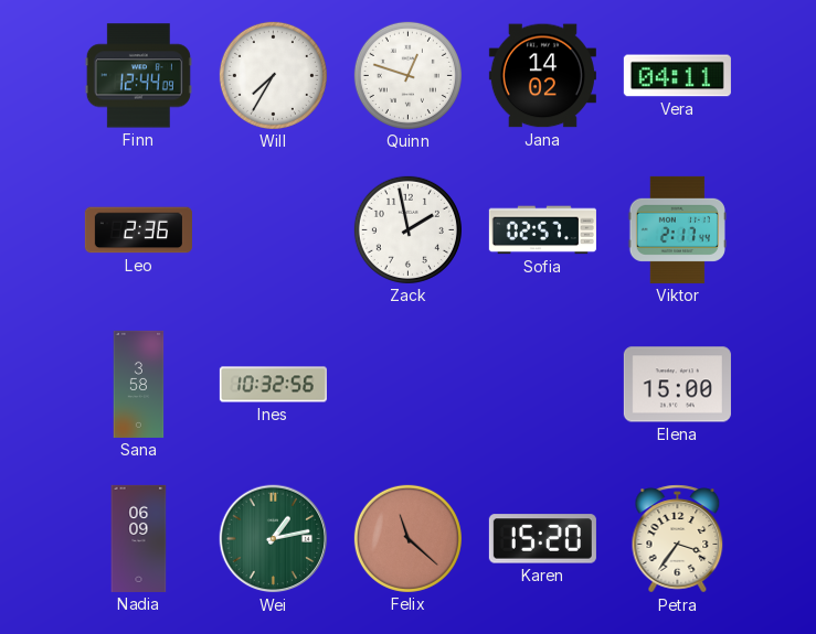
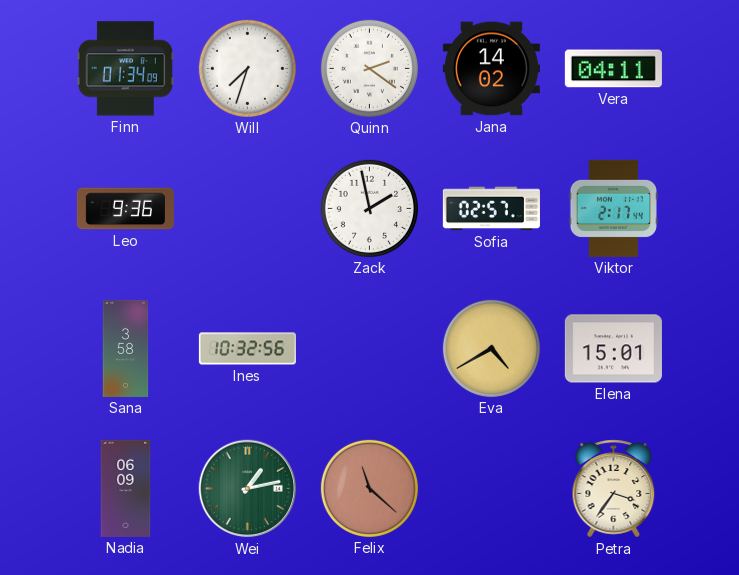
Finn: 12:44 -> 01:34 (125, 69)
Will: 7:35 -> 7:33 (247, 68)
Quinn: 12:48 -> 2:21 (369, 68)
Leo: 2:36 -> 9:36 (125, 209)
Eva: none -> 4:40 (491, 348)
Elena: 15:00 -> 15:01 (613, 349)
Karen: 15:20 -> none (542, 539)
